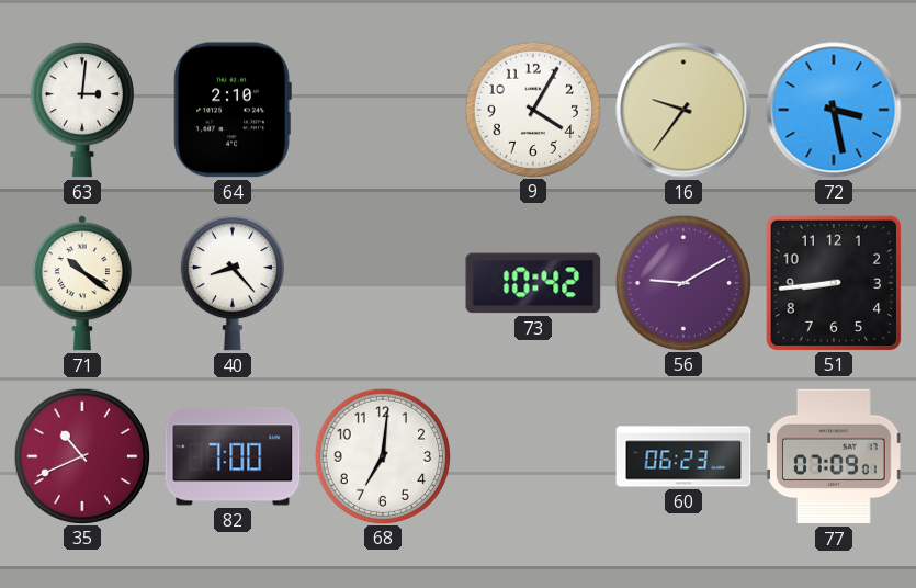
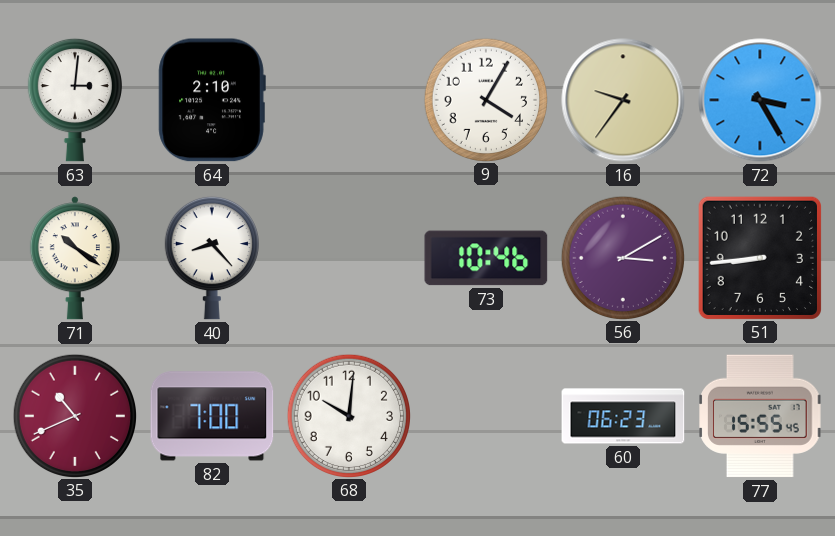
72: 3:28 -> 3:25 (760, 100)
73: 10:42 -> 10:46 (486, 258)
56: 9:10 -> 3:10 (622, 257)
68: 7:01 -> 10:01 (348, 415)
77: 07:09 -> 15:55 (760, 416)
